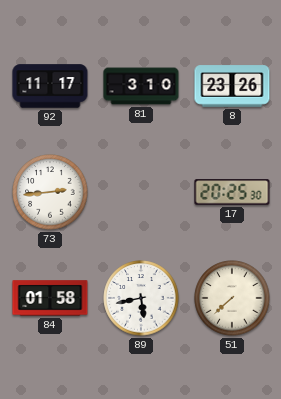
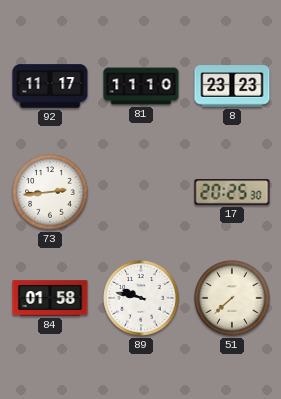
81: 3:10 -> 11:10 (141, 86)
8: 23:26 -> 23:23 (232, 86)
89: 5:43 -> 9:47 (141, 298)
